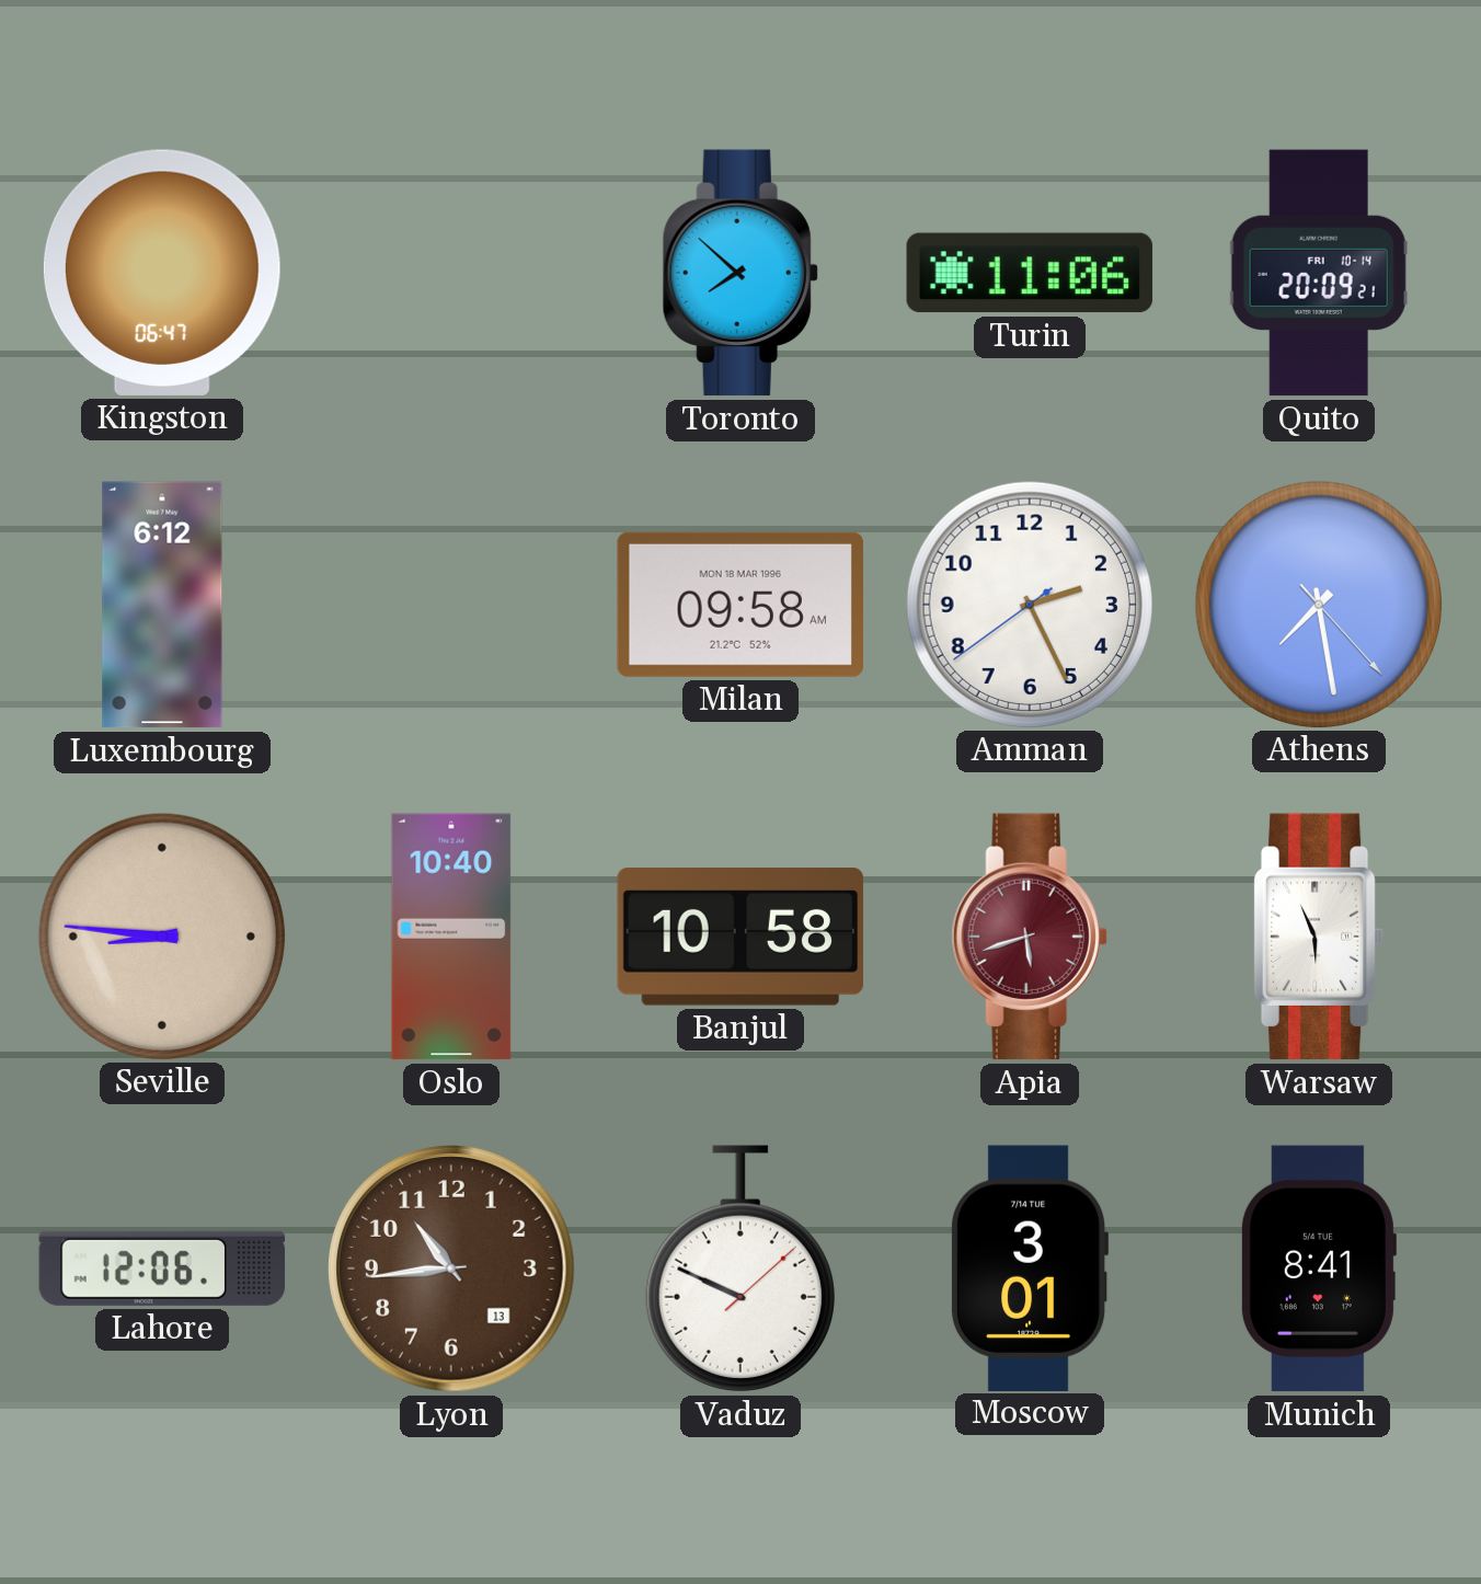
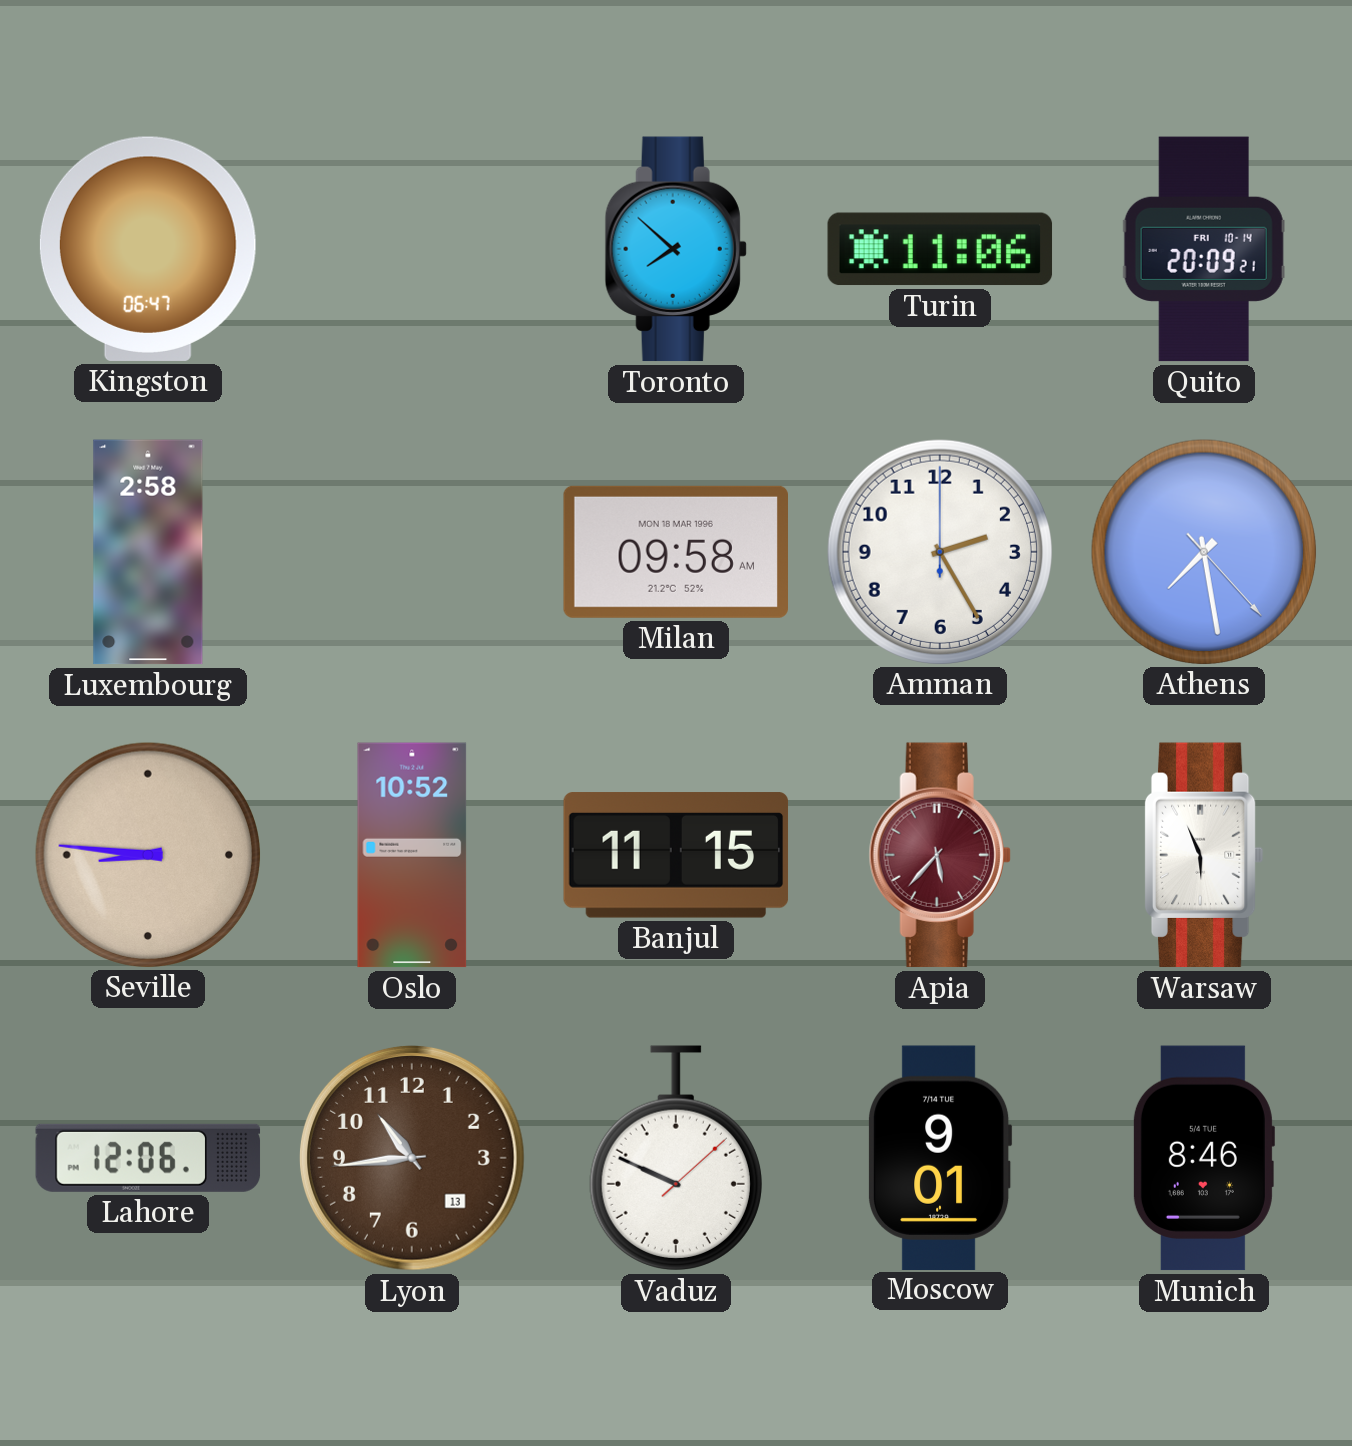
Luxembourg: 6:12 -> 2:58 (148, 552)
Amman: 2:25:39 -> 2:25:00 (939, 551)
Oslo: 10:40 -> 10:52 (412, 855)
Banjul: 10:58 -> 11:15 (676, 855)
Apia: 5:42 -> 5:37 (940, 855)
Moscow: 3:01 -> 9:01 (941, 1157)
Munich: 8:41 -> 8:46 (1203, 1158)
